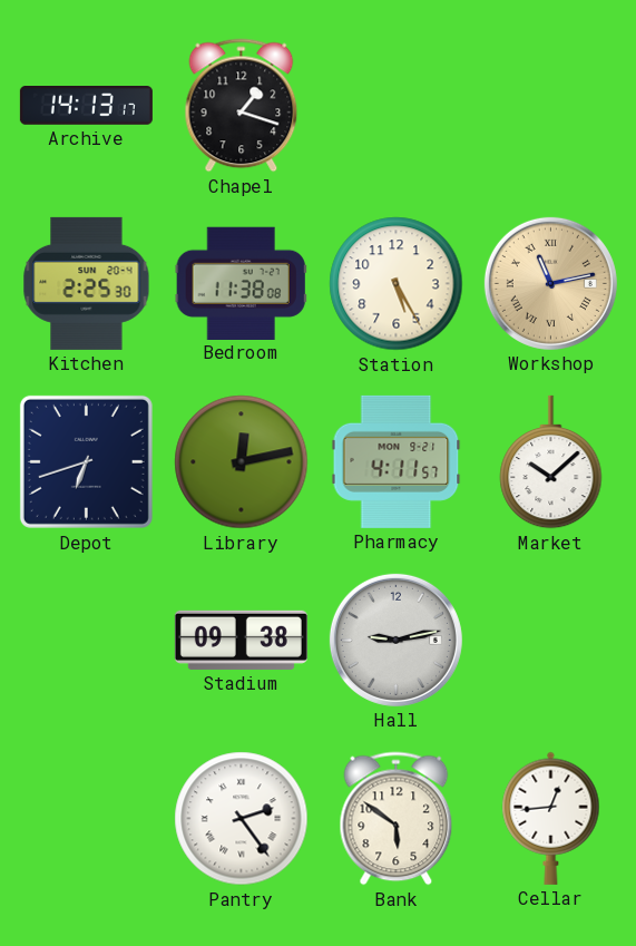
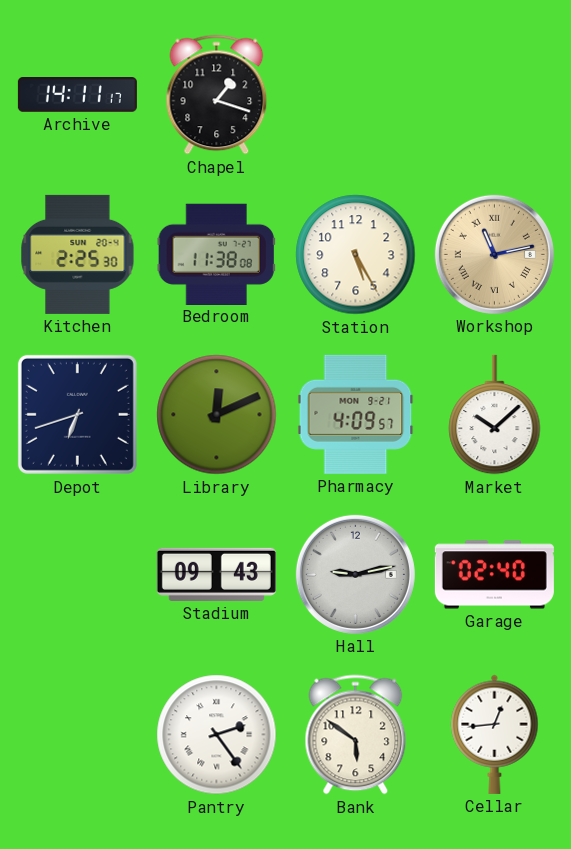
Archive: 14:13 -> 14:11 (77, 95)
Library: 12:13 -> 12:11 (217, 415)
Pharmacy: 4:11 -> 4:09 (356, 414)
Stadium: 09:38 -> 09:43 (216, 574)
Garage: none -> 02:40 (494, 575)
